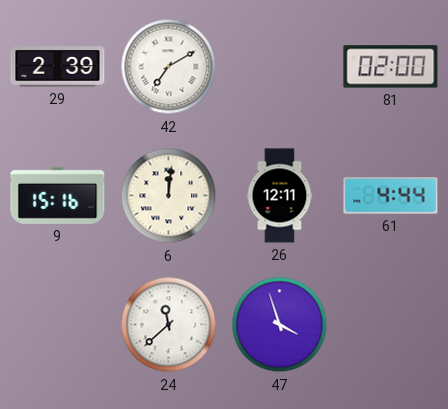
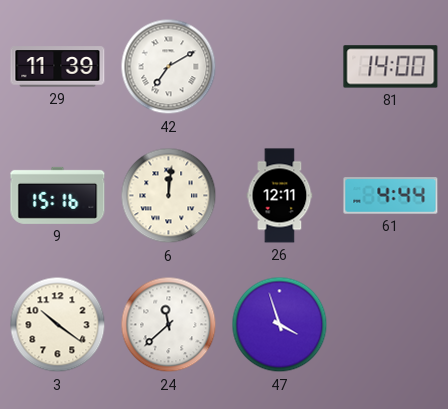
29: 2:39 -> 11:39 (58, 67)
81: 02:00 -> 14:00 (391, 67)
3: none -> 10:21 (58, 325)
